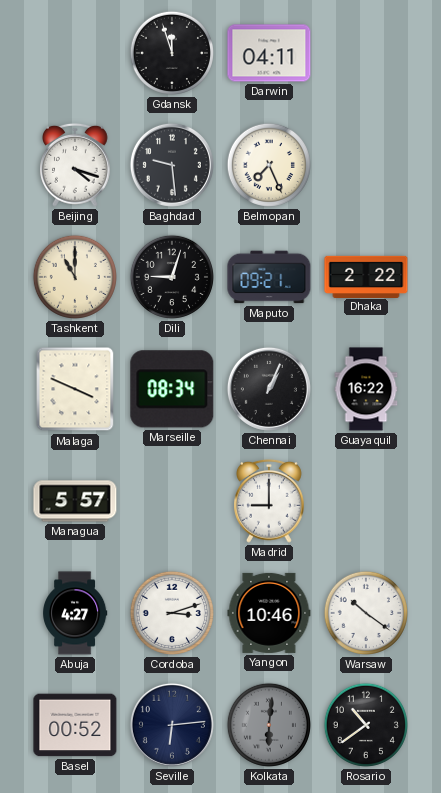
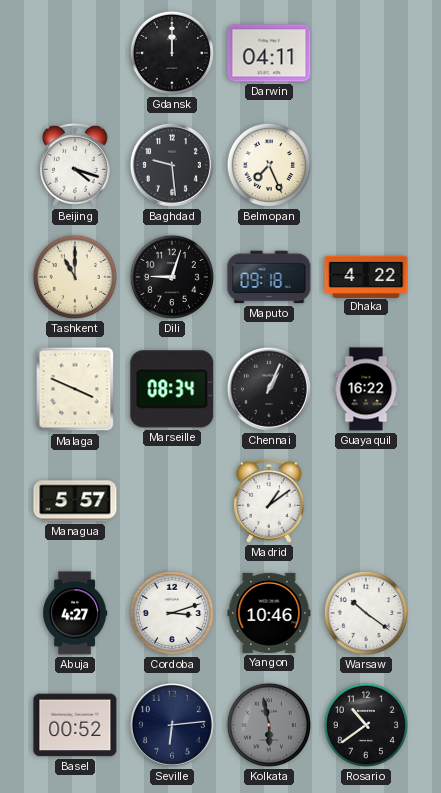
Gdansk: 11:57 -> 12:00 (172, 53)
Maputo: 09:21 -> 09:18 (269, 277)
Dhaka: 2:22 -> 4:22 (366, 276)
Madrid: 9:00 -> 1:09 (270, 501)
Kolkata: 6:01 -> 5:58 (269, 725)
